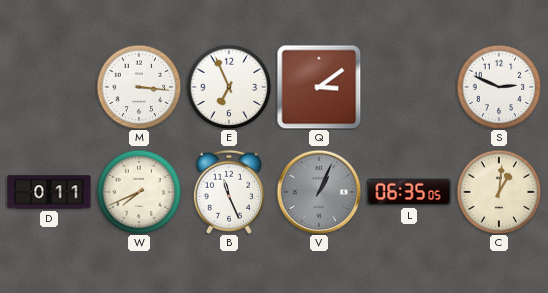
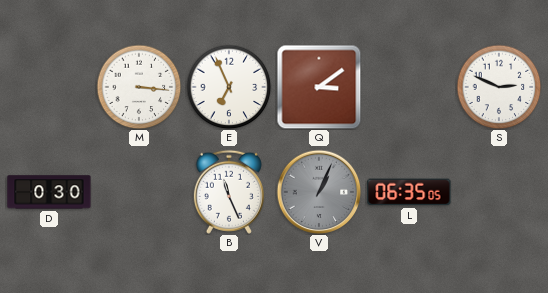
D: 0:11 -> 0:30 (49, 192)
W: 7:41 -> none (139, 192)
C: 1:01 -> none (499, 192)
